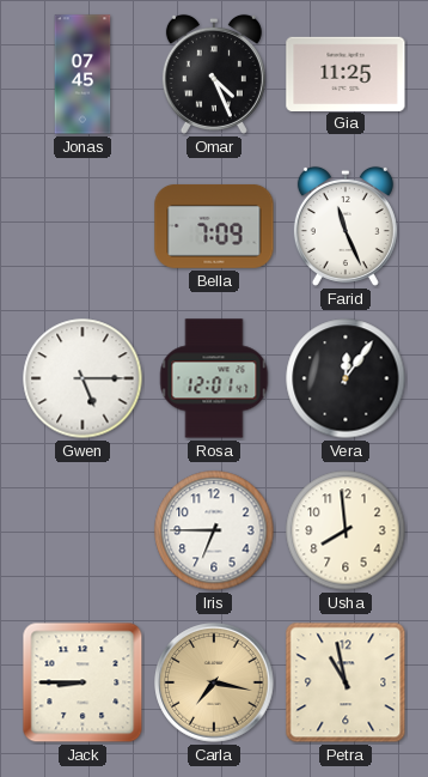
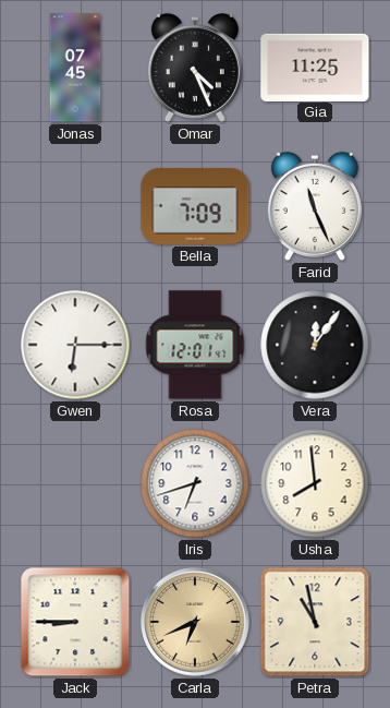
Gwen: 5:15 -> 6:15 (75, 345)
Iris: 6:45 -> 6:42 (195, 483)
Carla: 7:17 -> 6:41 (195, 622)
